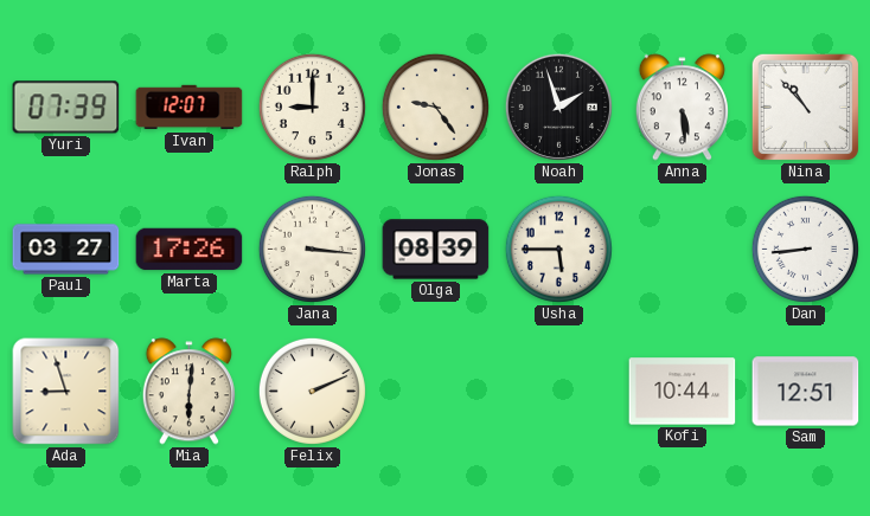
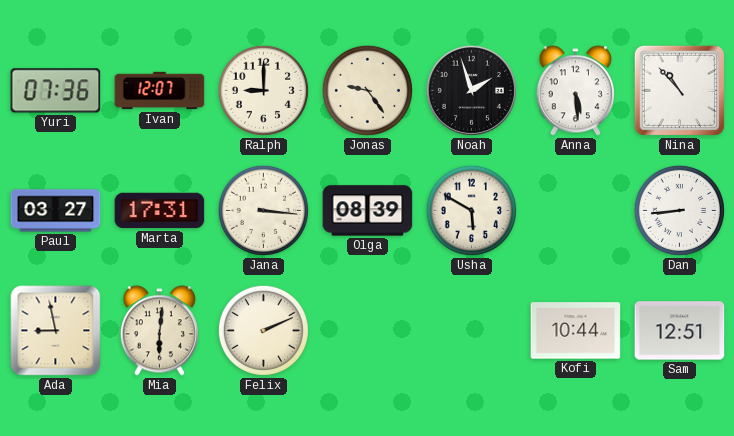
Yuri: 07:39 -> 07:36 (56, 91)
Marta: 17:26 -> 17:31 (160, 211)
Usha: 5:45 -> 5:50 (471, 210)
Ada: 8:57 -> 8:58 (56, 331)
